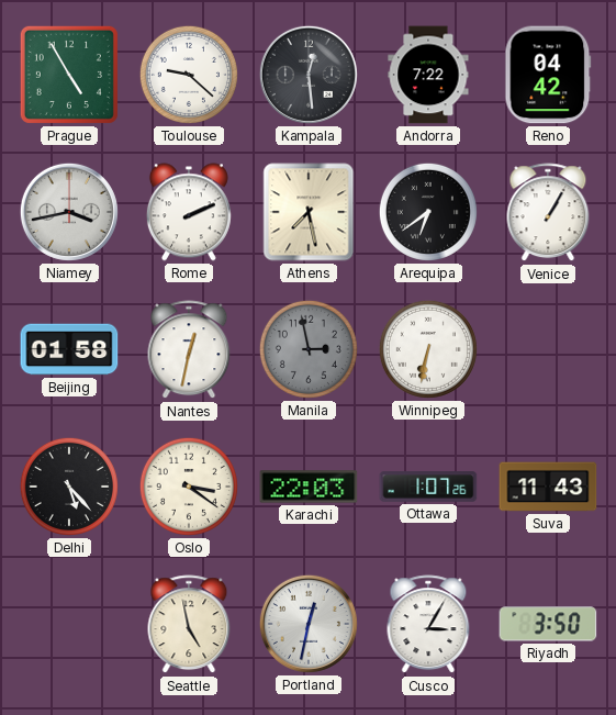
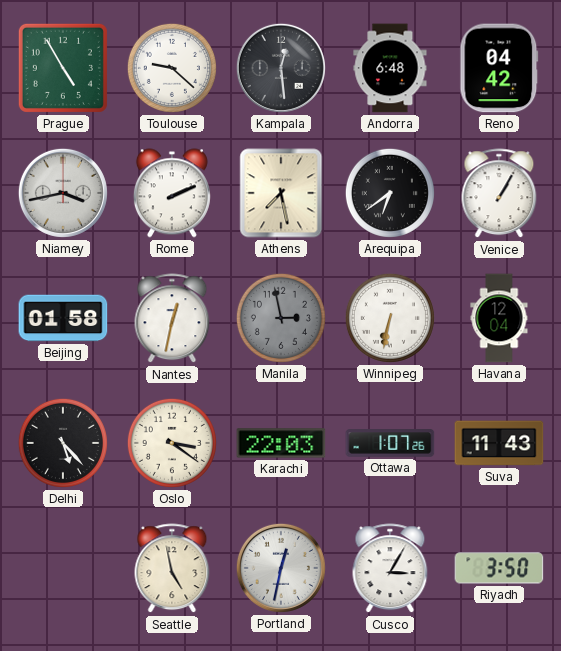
Andorra: 7:22 -> 6:48 (390, 68)
Havana: none -> 12:04 (499, 318)
